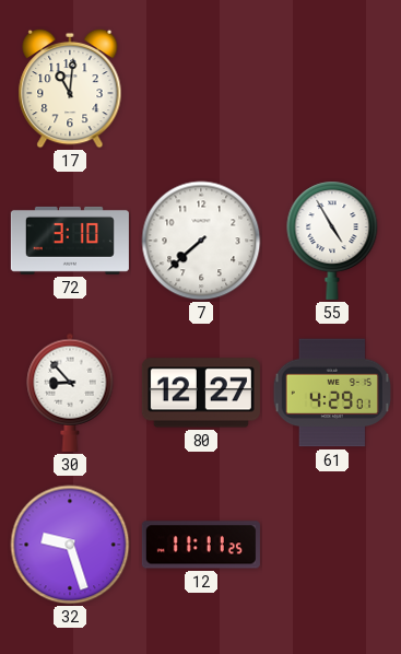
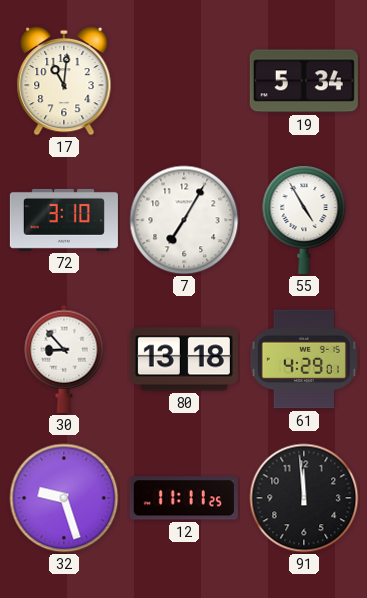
19: none -> 5:34 (304, 81)
7: 7:38 -> 7:05 (184, 220)
80: 12:27 -> 13:18 (184, 359)
91: none -> 11:59 (304, 498)
